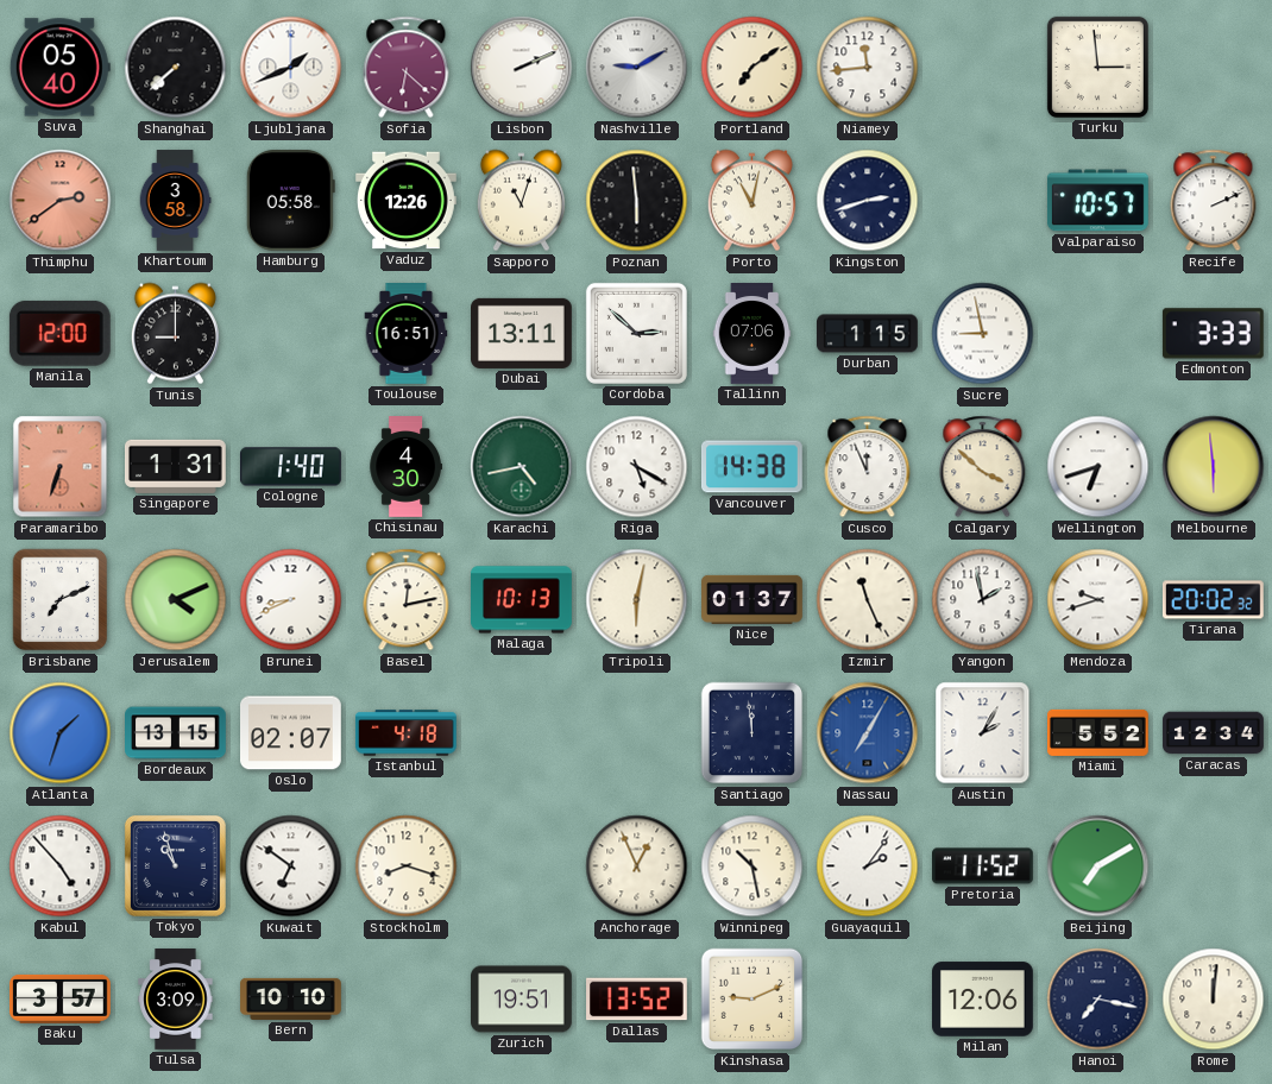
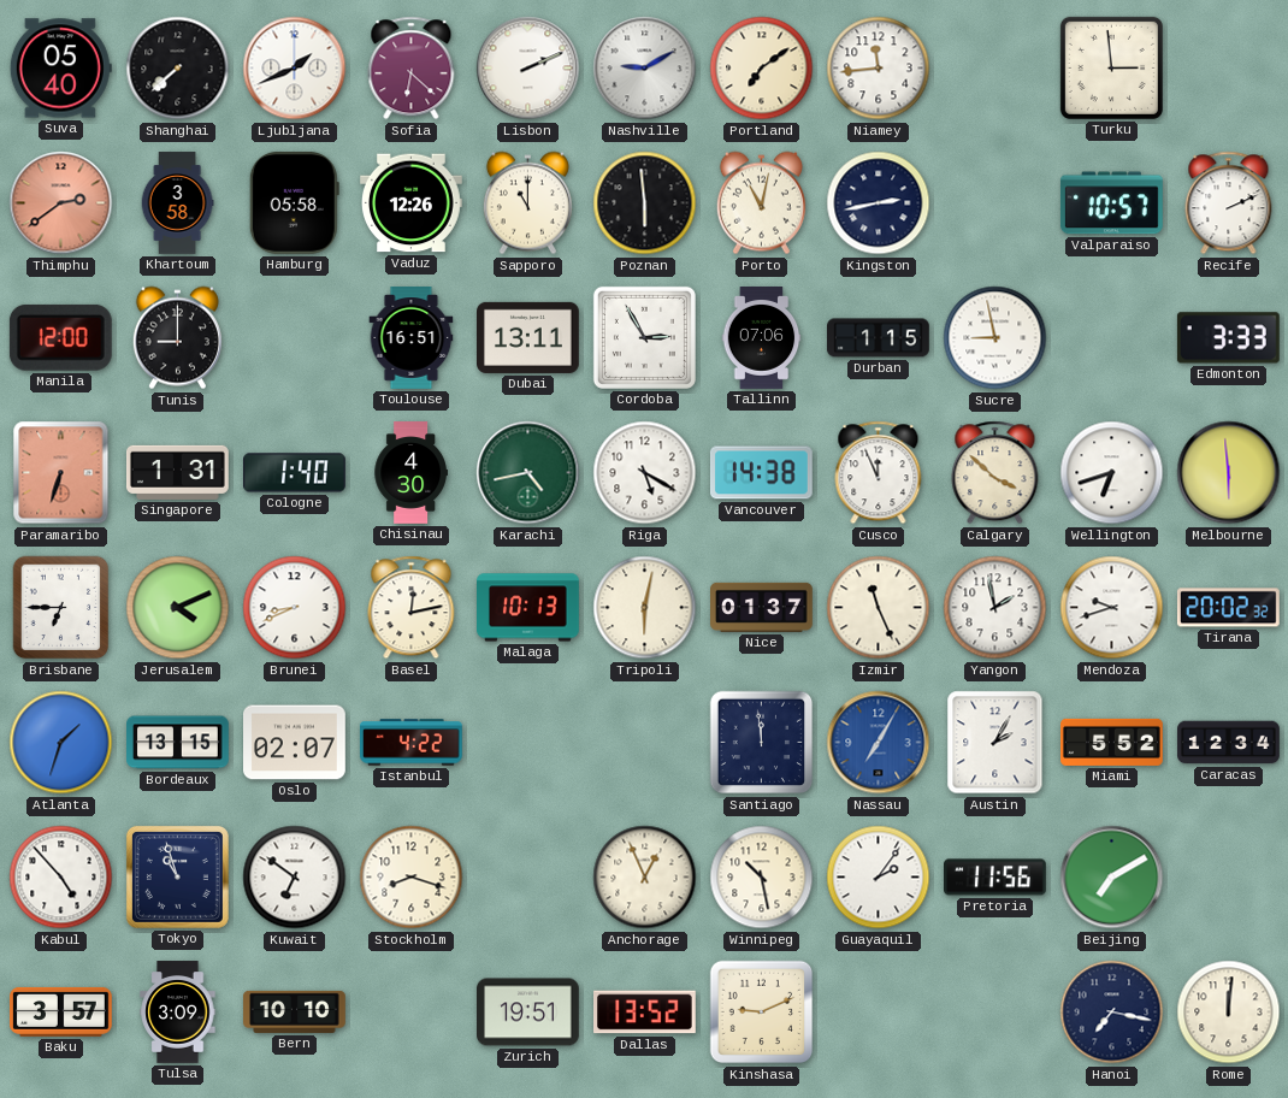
Sapporo: 11:03 -> 11:00 (527, 203)
Kingston: 2:42 -> 2:43 (879, 203)
Cordoba: 2:52 -> 2:55 (644, 337)
Brisbane: 7:11 -> 6:45 (61, 608)
Istanbul: 4:18 -> 4:22 (412, 743)
Pretoria: 11:52 -> 11:56 (995, 878)
Milan: 12:06 -> none (983, 1000)
